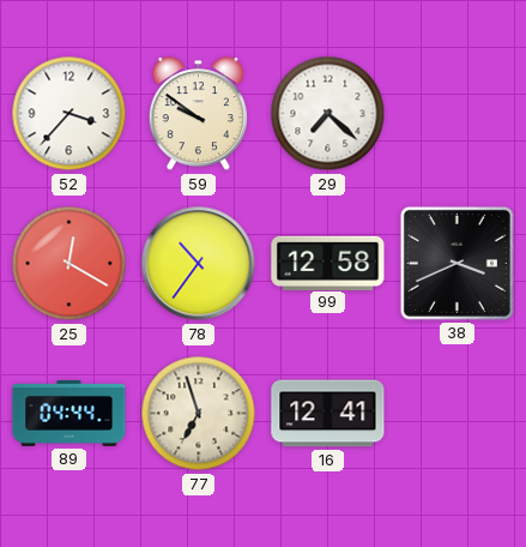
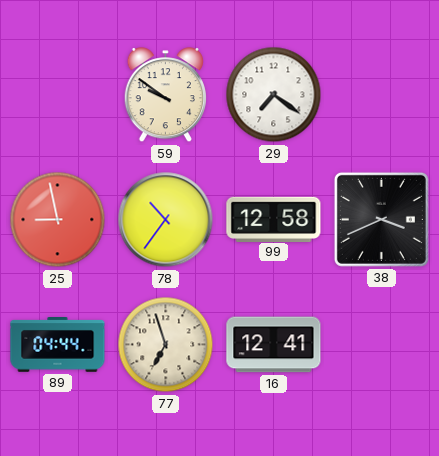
52: 3:37 -> none (69, 114)
29: 7:22 -> 7:21 (274, 95)
25: 12:20 -> 8:58 (58, 220)
